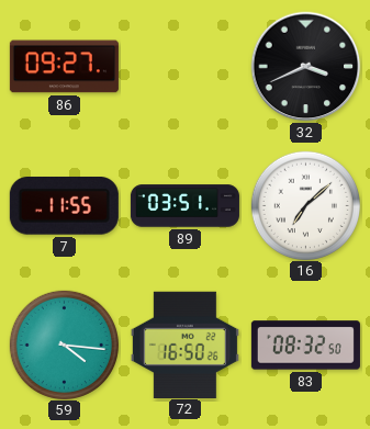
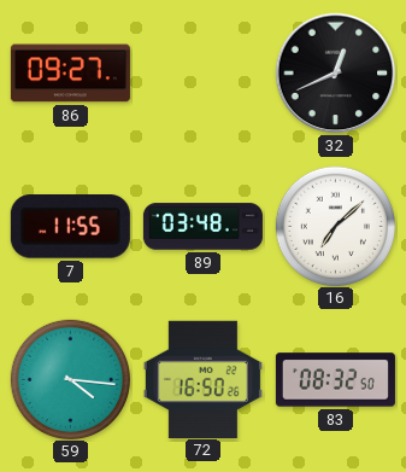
32: 3:41 -> 12:41 (336, 74)
89: 03:51 -> 03:48 (202, 227)
